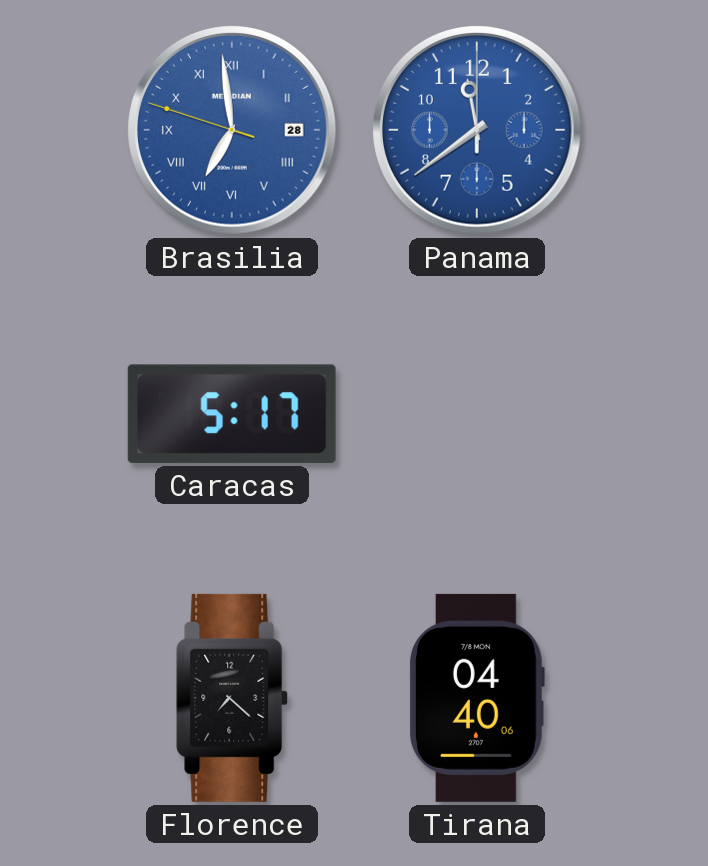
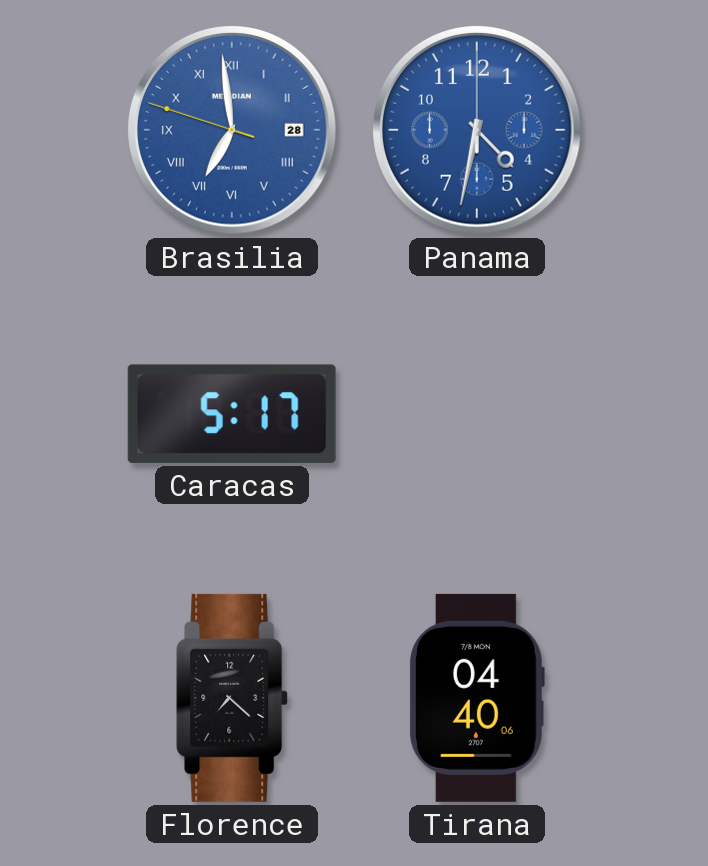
Panama: 11:39 -> 4:32 (478, 131)
